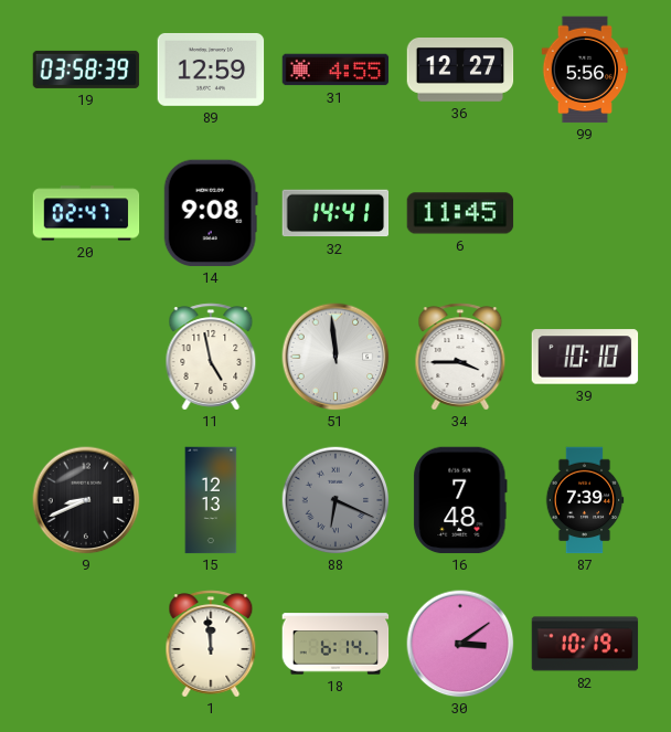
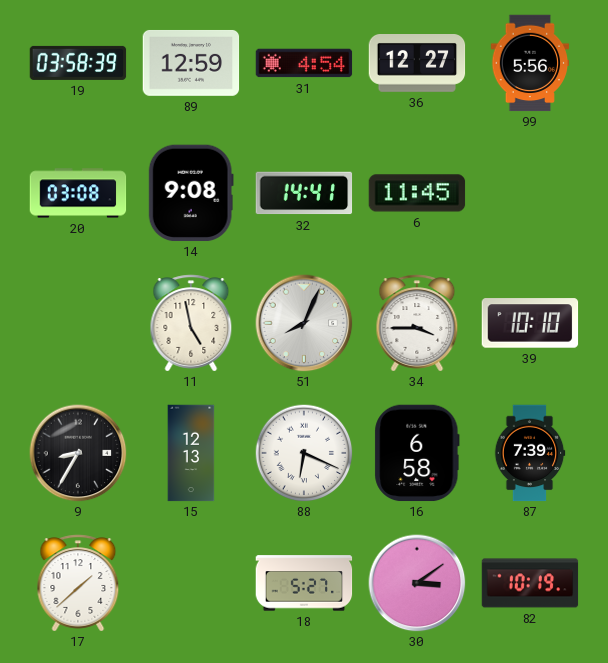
31: 4:55 -> 4:54 (304, 63)
20: 02:47 -> 03:08 (78, 193)
51: 11:59 -> 8:04 (304, 323)
9: 8:41 -> 8:35 (78, 453)
88 dial: grey -> white (304, 453)
16: 7:48 -> 6:58 (417, 453)
17: none -> 1:38 (78, 583)
1: 11:59 -> none (211, 644)
18: 6:14 -> 5:27 (304, 583)
